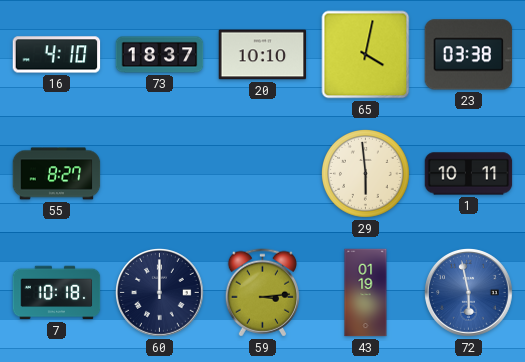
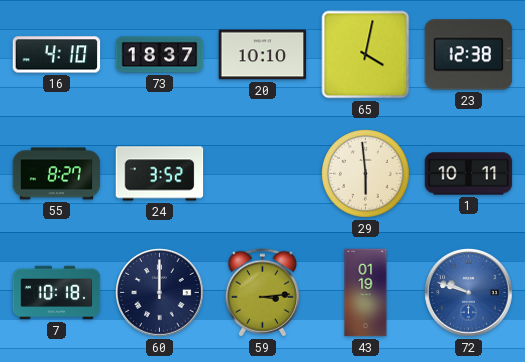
23: 03:38 -> 12:38 (469, 55)
24: none -> 3:52 (160, 174)
72: 5:58 -> 9:48 (469, 293)
